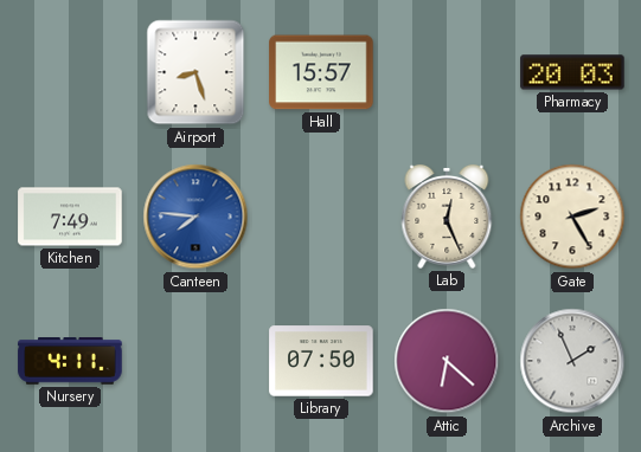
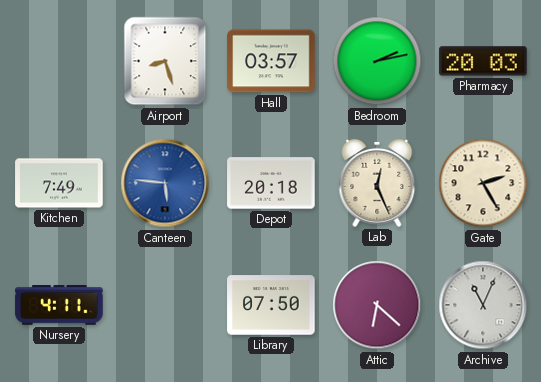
Hall: 15:57 -> 03:57 (271, 61)
Bedroom: none -> 2:13 (377, 61)
Canteen: 7:46 -> 5:46 (165, 183)
Depot: none -> 20:18 (271, 183)
Archive: 1:56 -> 11:04 (483, 305)
